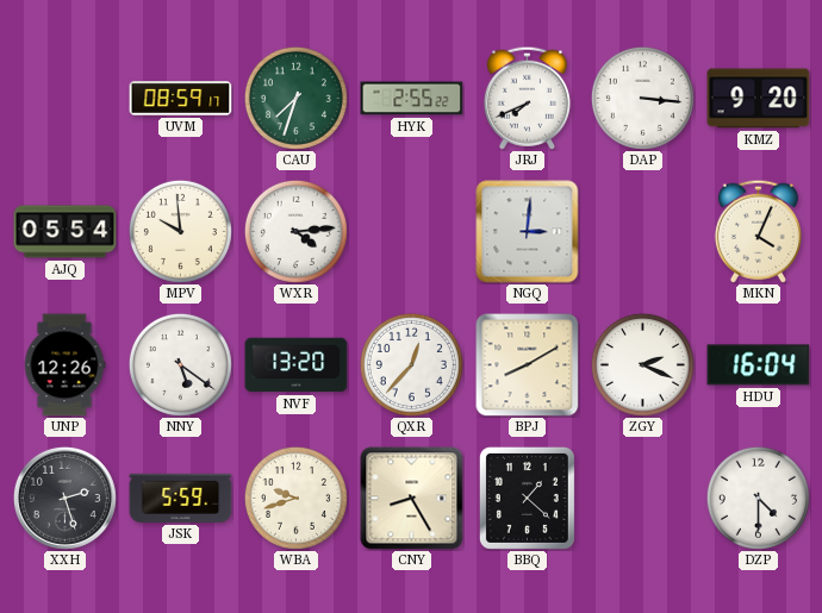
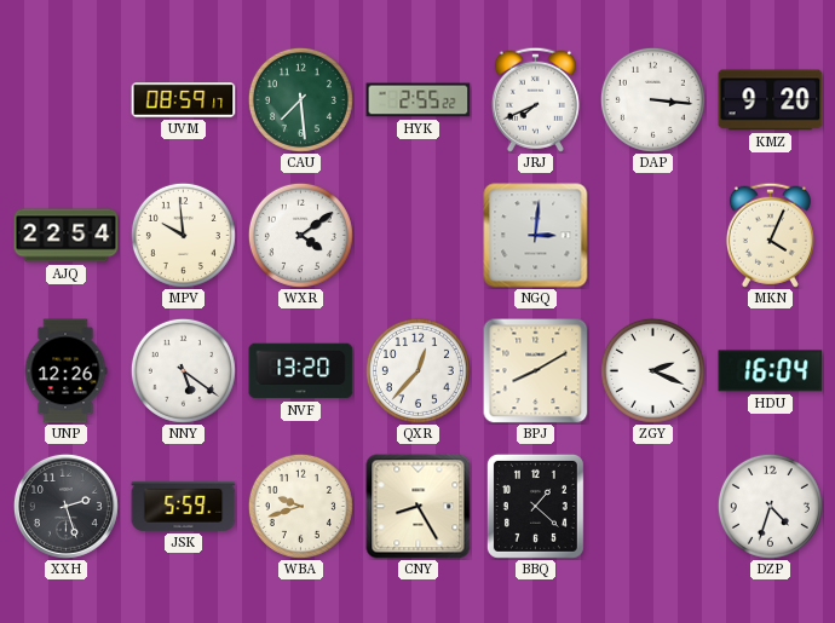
CAU: 7:33 -> 7:29 (300, 99)
AJQ: 05:54 -> 22:54 (67, 236)
WXR: 4:14 -> 4:09 (300, 235)
DZP: 4:30 -> 4:33 (770, 506)
